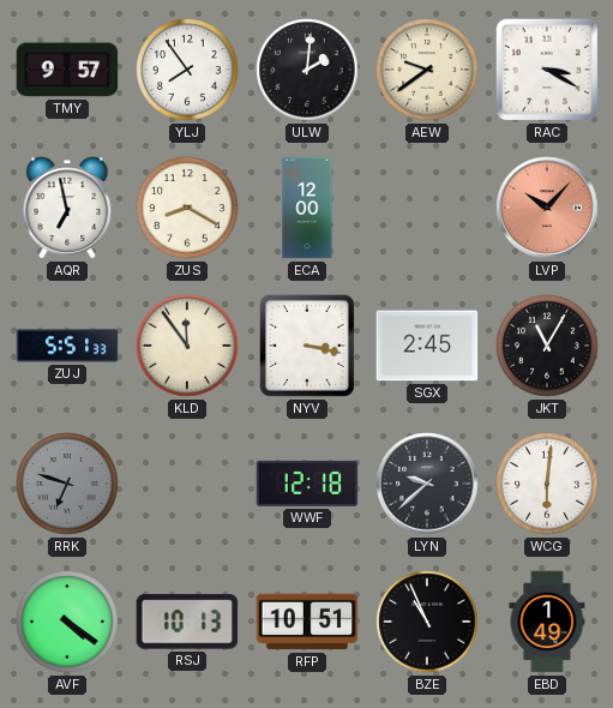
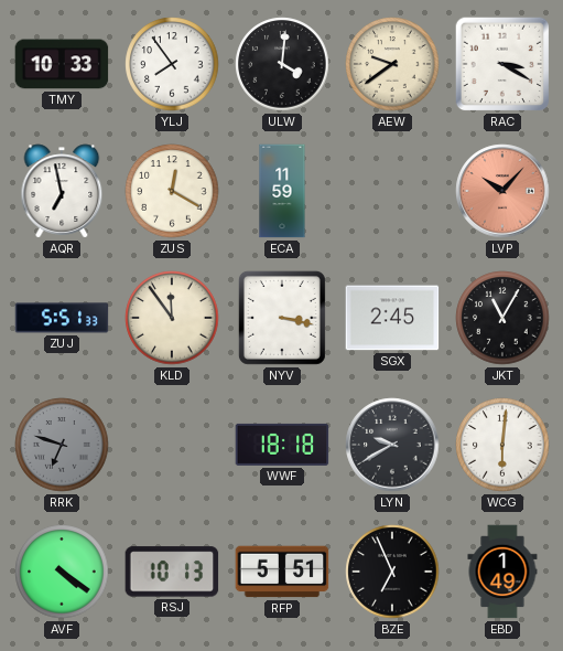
TMY: 9:57 -> 10:33 (62, 64)
ULW: 2:01 -> 4:01 (282, 64)
ZUS: 8:20 -> 12:20 (172, 191)
ECA: 12:00 -> 11:59 (282, 191)
WWF: 12:18 -> 18:18 (282, 445)
LYN: 9:38 -> 9:40 (392, 445)
RFP: 10:51 -> 5:51 (282, 572)
BZE: 10:56 -> 6:56 (392, 572)
